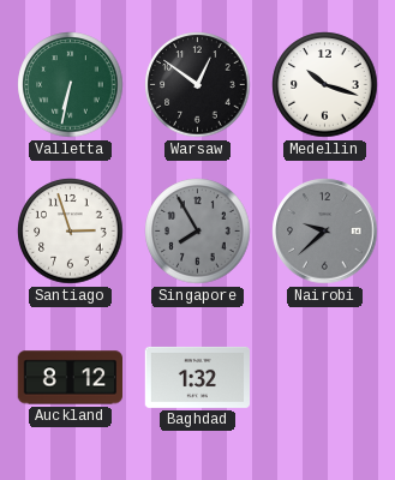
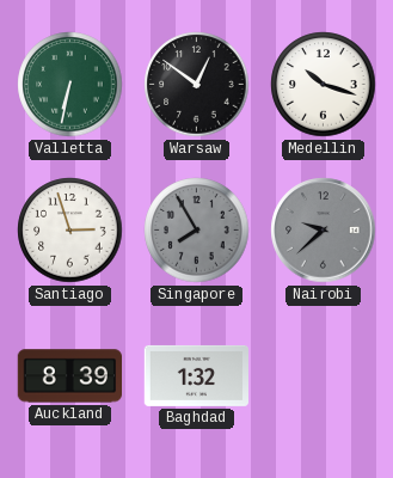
Auckland: 8:12 -> 8:39 (69, 376)
